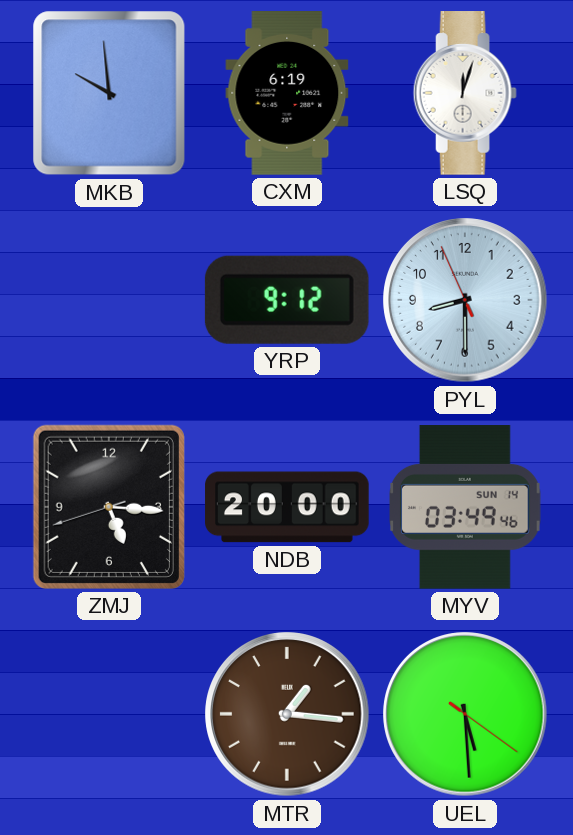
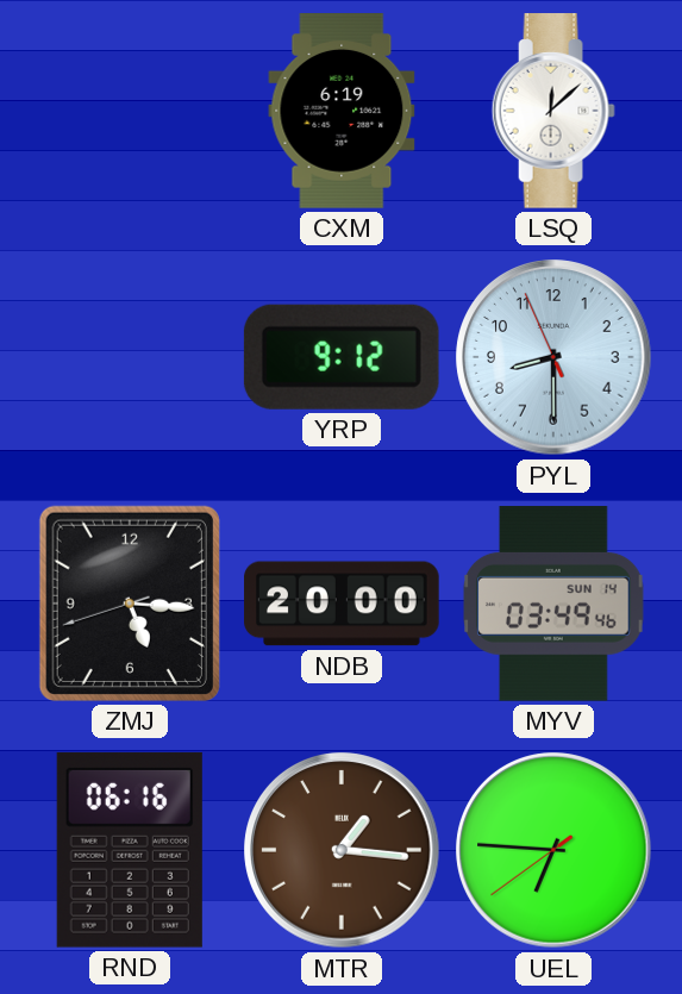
MKB: 9:59 -> none (109, 93)
LSQ: 12:03 -> 12:08 (553, 111)
RND: none -> 06:16 (130, 850)
UEL: 5:29 -> 6:45 (553, 850)
